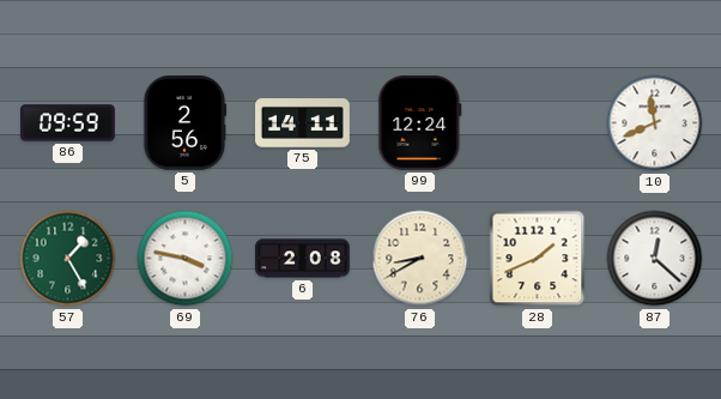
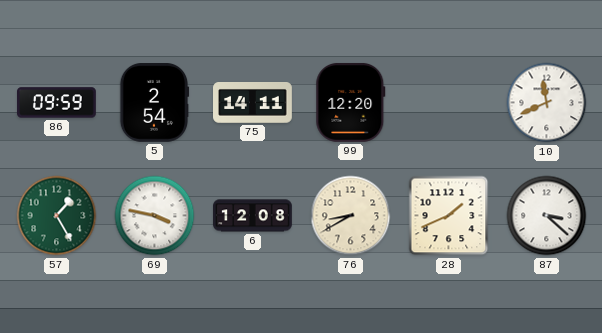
5: 2:56 -> 2:54 (154, 103)
99: 12:24 -> 12:20 (351, 102)
6: 2:08 -> 12:08 (253, 216)
87: 12:22 -> 3:22 (547, 216)
